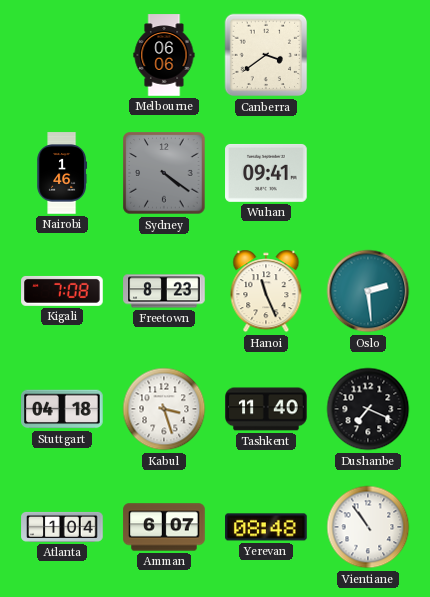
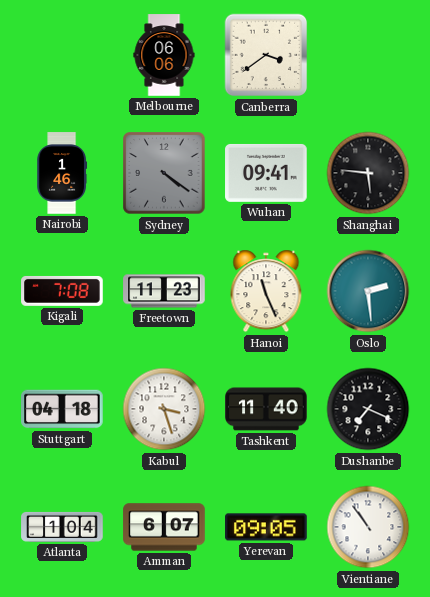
Shanghai: none -> 5:46 (368, 173)
Freetown: 8:23 -> 11:23 (164, 291)
Yerevan: 08:48 -> 09:05 (266, 527)
